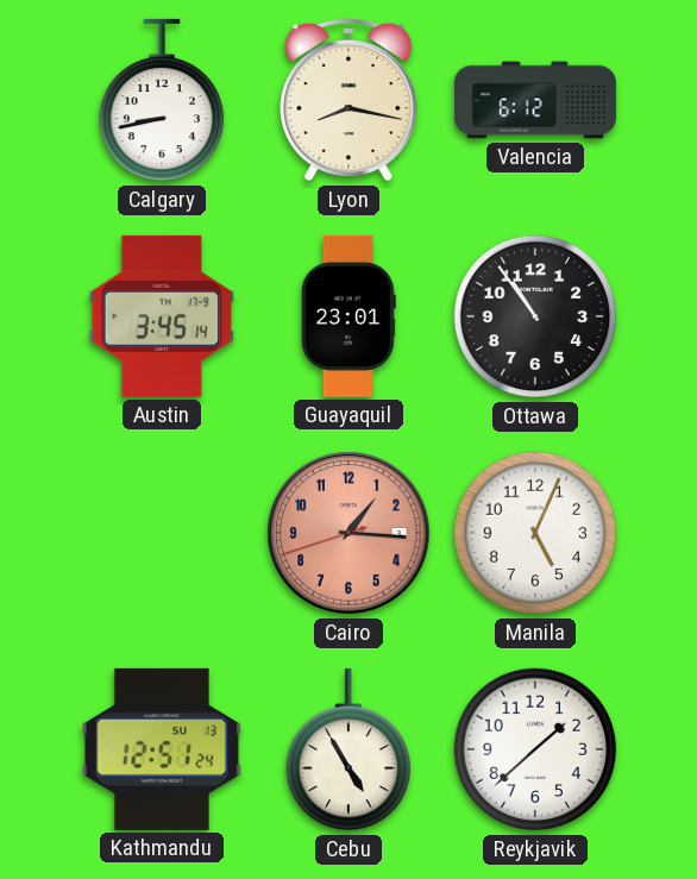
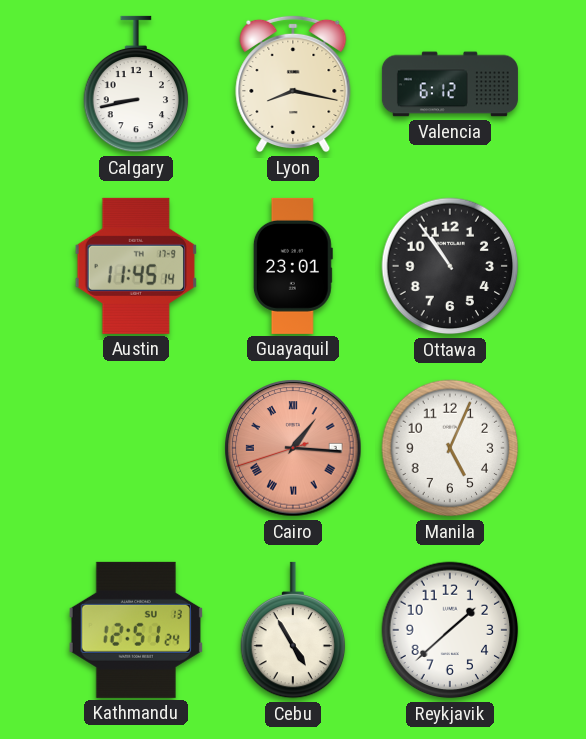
Austin: 3:45 -> 11:45 (135, 266)
Cairo numerals: Arabic -> Roman (293, 448)
